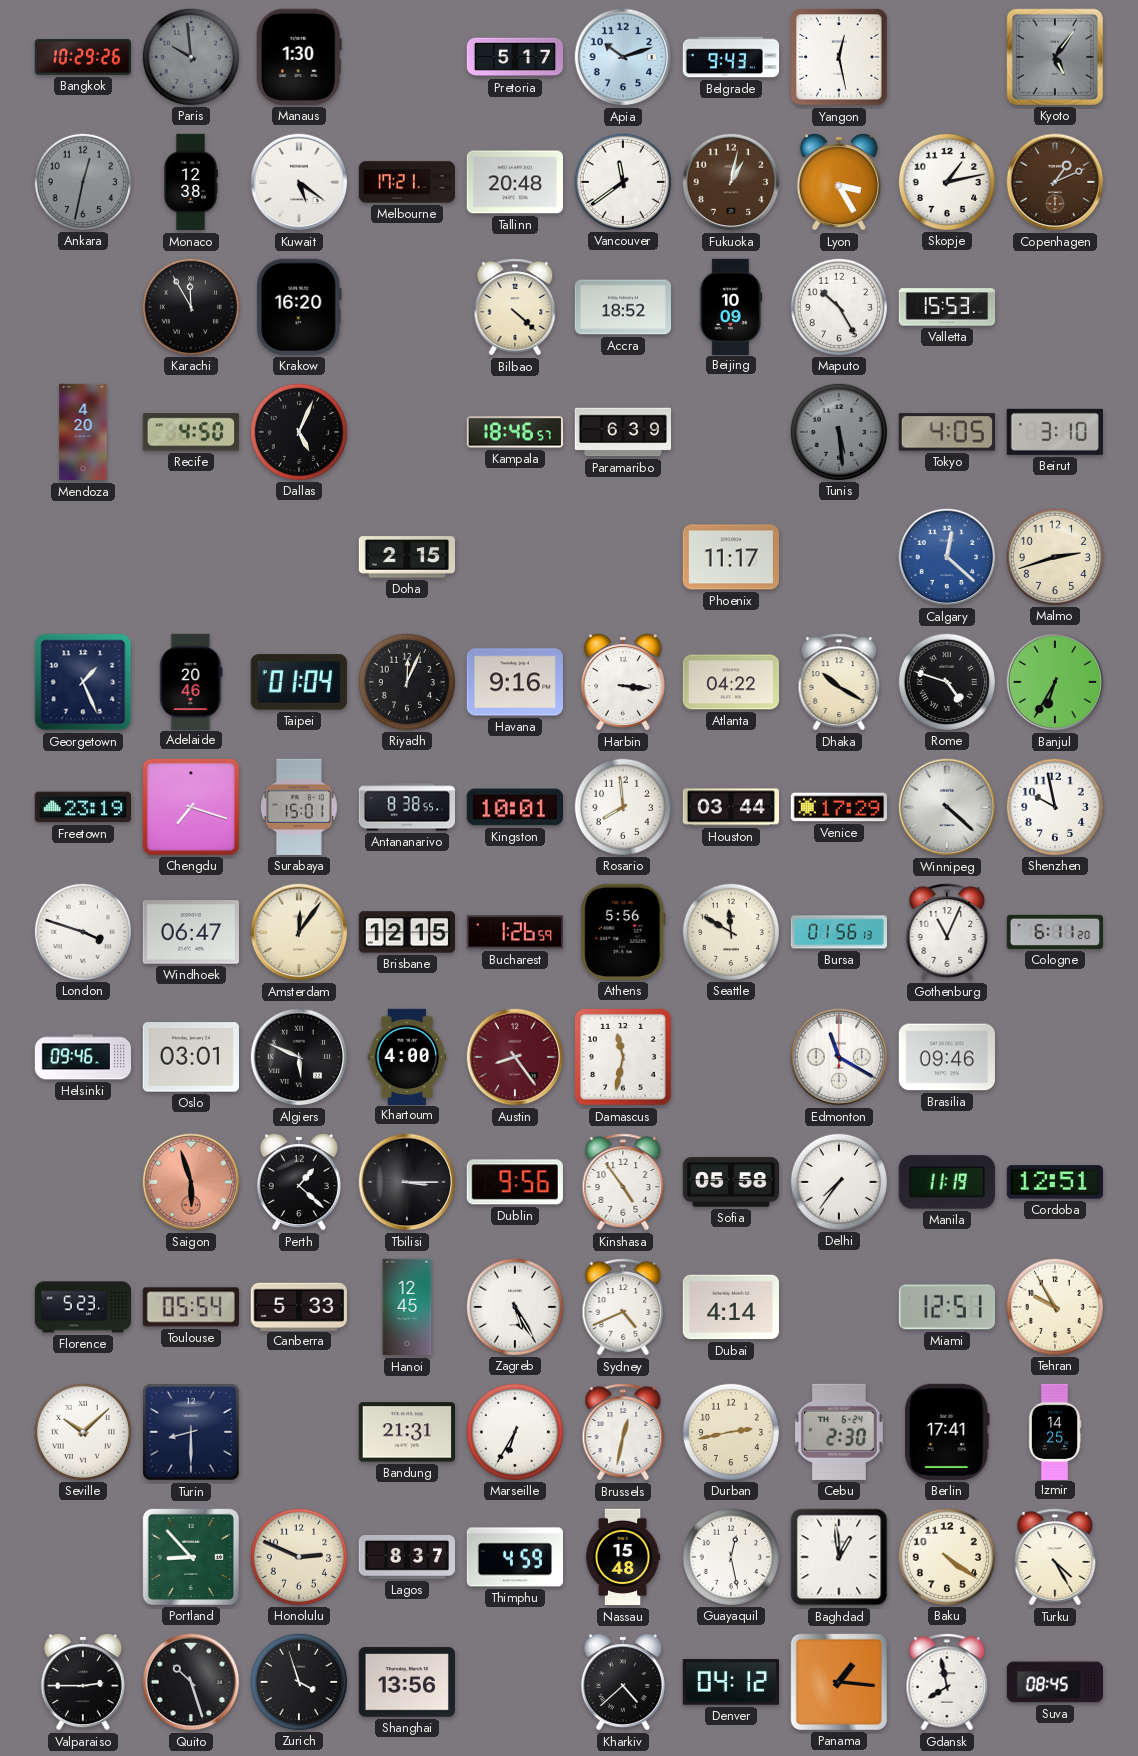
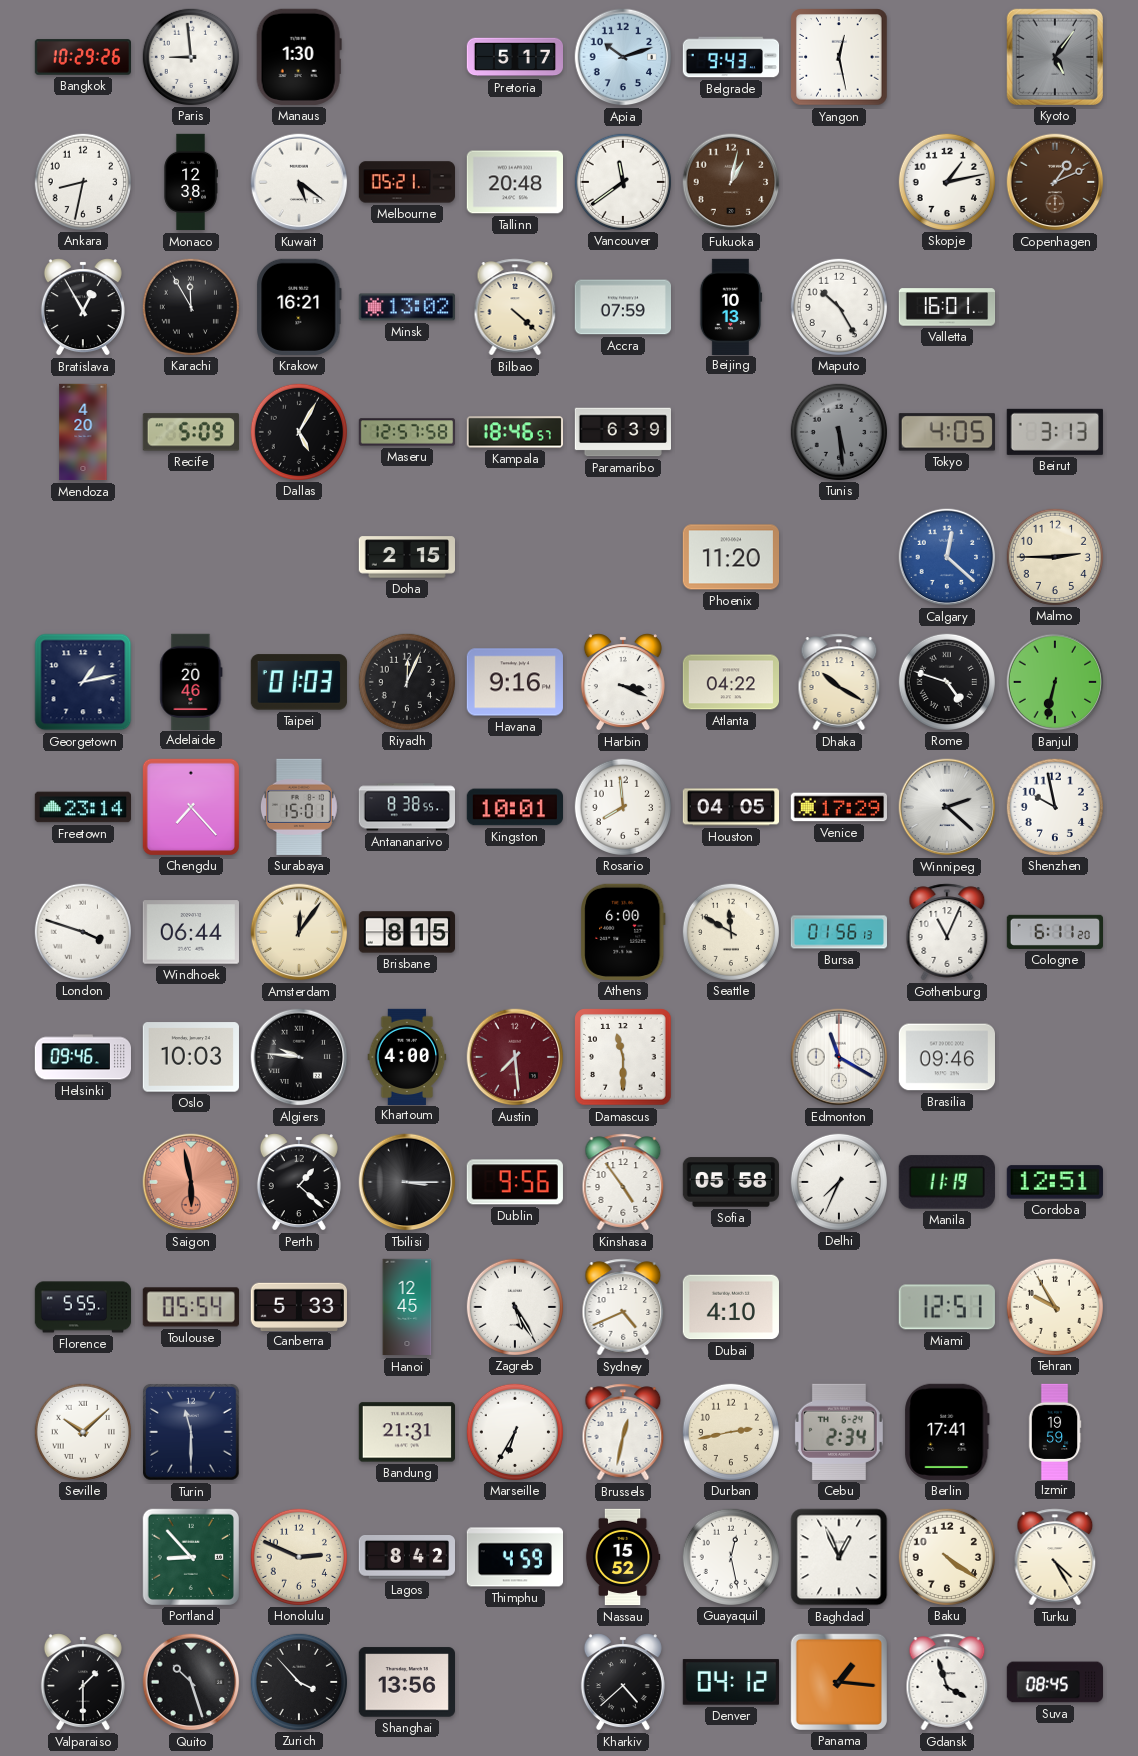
Paris: 9:59 -> 8:59 (190, 56)
Paris dial: grey -> white (190, 56)
Ankara: 12:32 -> 8:32 (82, 181)
Ankara dial: grey -> white (82, 181)
Melbourne: 17:21 -> 05:21 (406, 182)
Lyon: 3:25 -> none (839, 182)
Bratislava: none -> 12:55 (83, 307)
Krakow: 16:20 -> 16:21 (299, 307)
Minsk: none -> 13:02 (406, 307)
Accra: 18:52 -> 07:59 (622, 307)
Beijing: 10:09 -> 10:13 (731, 306)
Valletta: 15:53 -> 16:01 (947, 307)
Recife: 4:50 -> 5:09 (191, 432)
Dallas: 5:04 -> 5:05 (298, 431)
Maseru: none -> 12:57 (406, 432)
Beirut: 3:10 -> 3:13 (1055, 432)
Phoenix: 11:17 -> 11:20 (730, 557)
Malmo: 2:42 -> 2:45 (1054, 556)
Georgetown: 1:26 -> 1:13 (83, 682)
Taipei: 01:04 -> 01:03 (299, 682)
Harbin: 3:16 -> 3:19 (623, 682)
Banjul: 6:35 -> 6:32 (1055, 682)
Freetown: 23:19 -> 23:14 (82, 807)
Chengdu: 7:18 -> 7:23 (191, 807)
Houston: 03:44 -> 04:05 (731, 807)
Winnipeg: 4:22 -> 2:22 (947, 807)
Windhoek: 06:47 -> 06:44 (191, 932)
Brisbane: 12:15 -> 8:15 (406, 932)
Bucharest: 1:26 -> none (514, 932)
Athens: 5:56 -> 6:00 (624, 932)
Oslo: 03:01 -> 10:03 (191, 1057)
Algiers: 5:49 -> 9:46 (299, 1057)
Austin: 8:24 -> 7:29 (515, 1057)
Damascus: 11:32 -> 11:30 (623, 1057)
Saigon: 5:57 -> 5:58 (191, 1182)
Delhi: 7:36 -> 7:34 (838, 1181)
Florence: 5:23 -> 5:55 (83, 1307)
Dubai: 4:14 -> 4:10 (730, 1307)
Turin: 8:30 -> 11:30 (192, 1433)
Cebu: 2:30 -> 2:34 (839, 1432)
Izmir: 14:25 -> 19:59 (1055, 1431)
Lagos: 8:37 -> 8:42 (406, 1558)
Nassau: 15:48 -> 15:52 (623, 1557)
Baghdad: 12:59 -> 12:56 (839, 1557)
Valparaiso: 2:45 -> 1:30 (83, 1682)
Zurich: 3:57 -> 3:53 (298, 1681)
Gdansk: 7:58 -> 3:57 (947, 1682)
